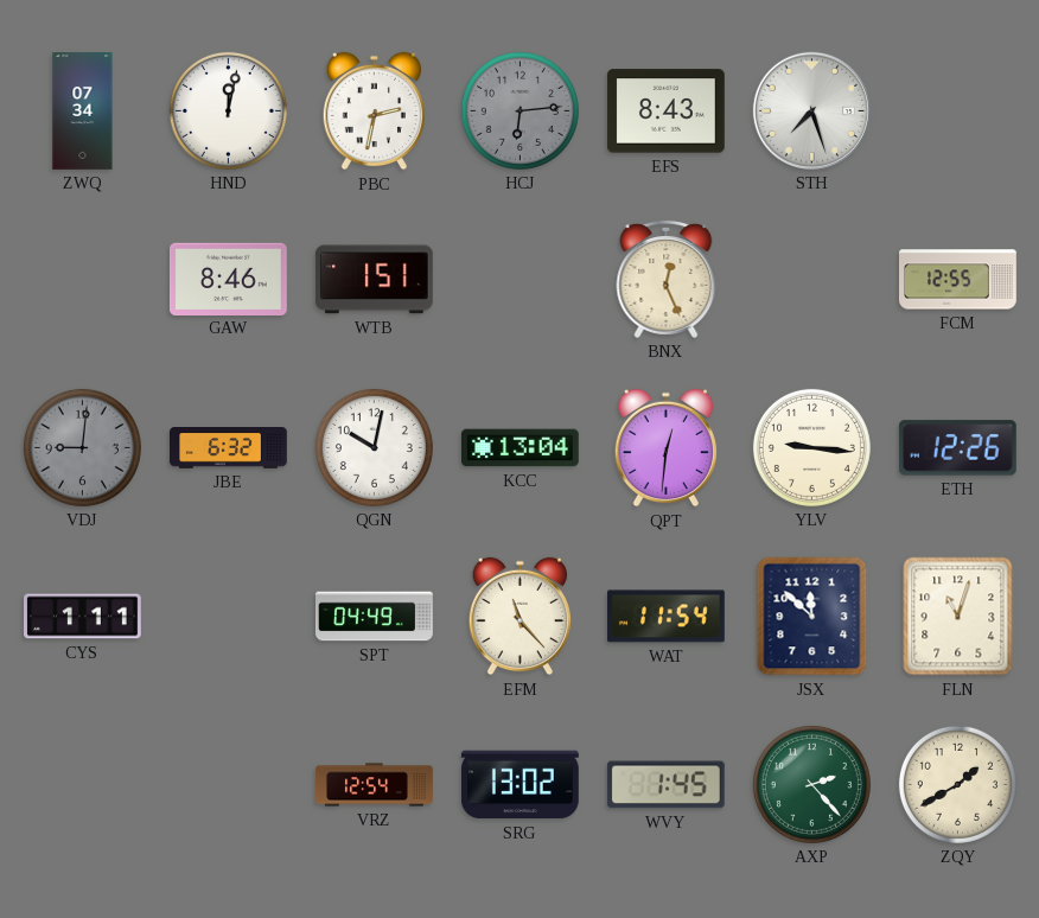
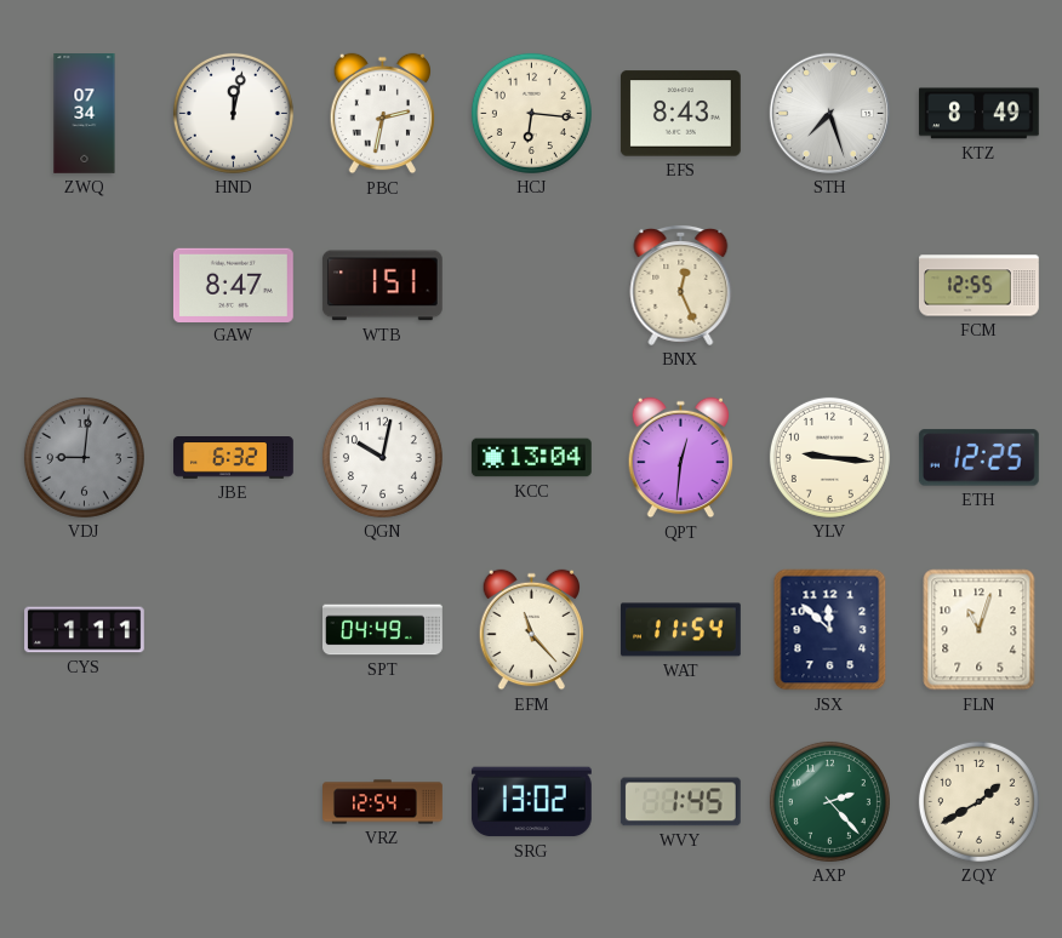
HCJ: 6:14 -> 6:16 (531, 113)
HCJ dial: grey -> cream (531, 113)
KTZ: none -> 8:49 (978, 114)
GAW: 8:46 -> 8:47 (233, 285)
ETH: 12:26 -> 12:25 (978, 458)
